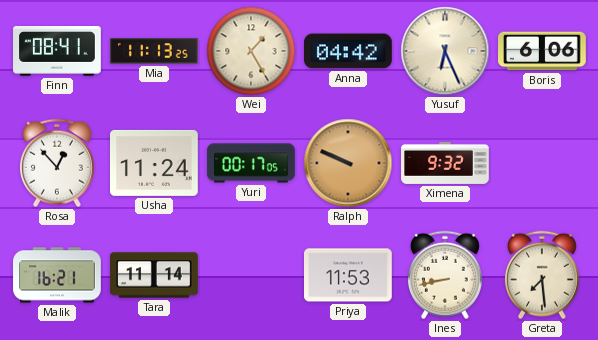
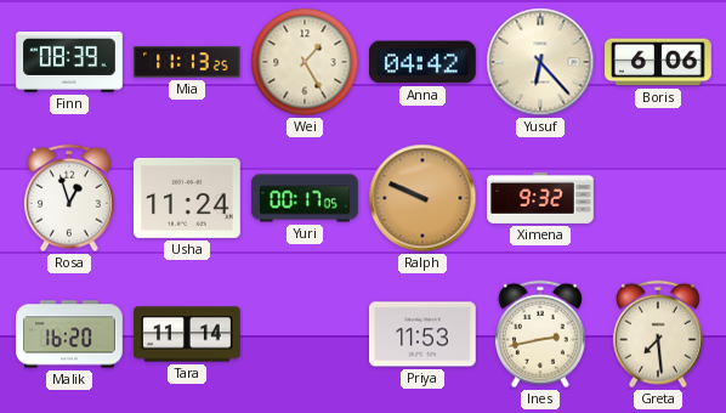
Finn: 08:41 -> 08:39 (69, 63)
Yusuf: 6:26 -> 6:23 (540, 62)
Rosa: 12:53 -> 12:57 (69, 198)
Malik: 16:21 -> 16:20 (69, 334)
Ines: 8:43 -> 2:43 (540, 334)
